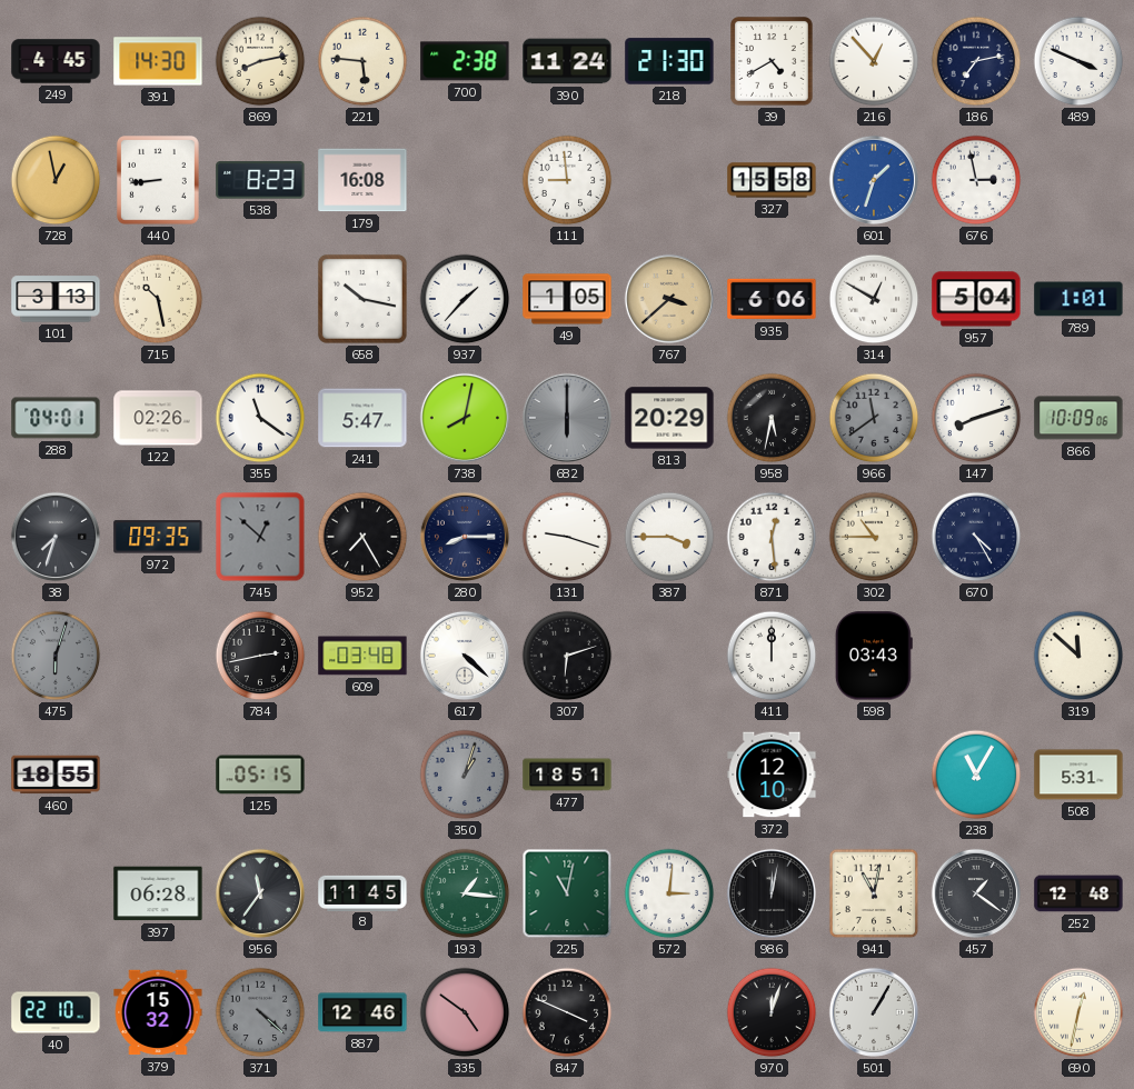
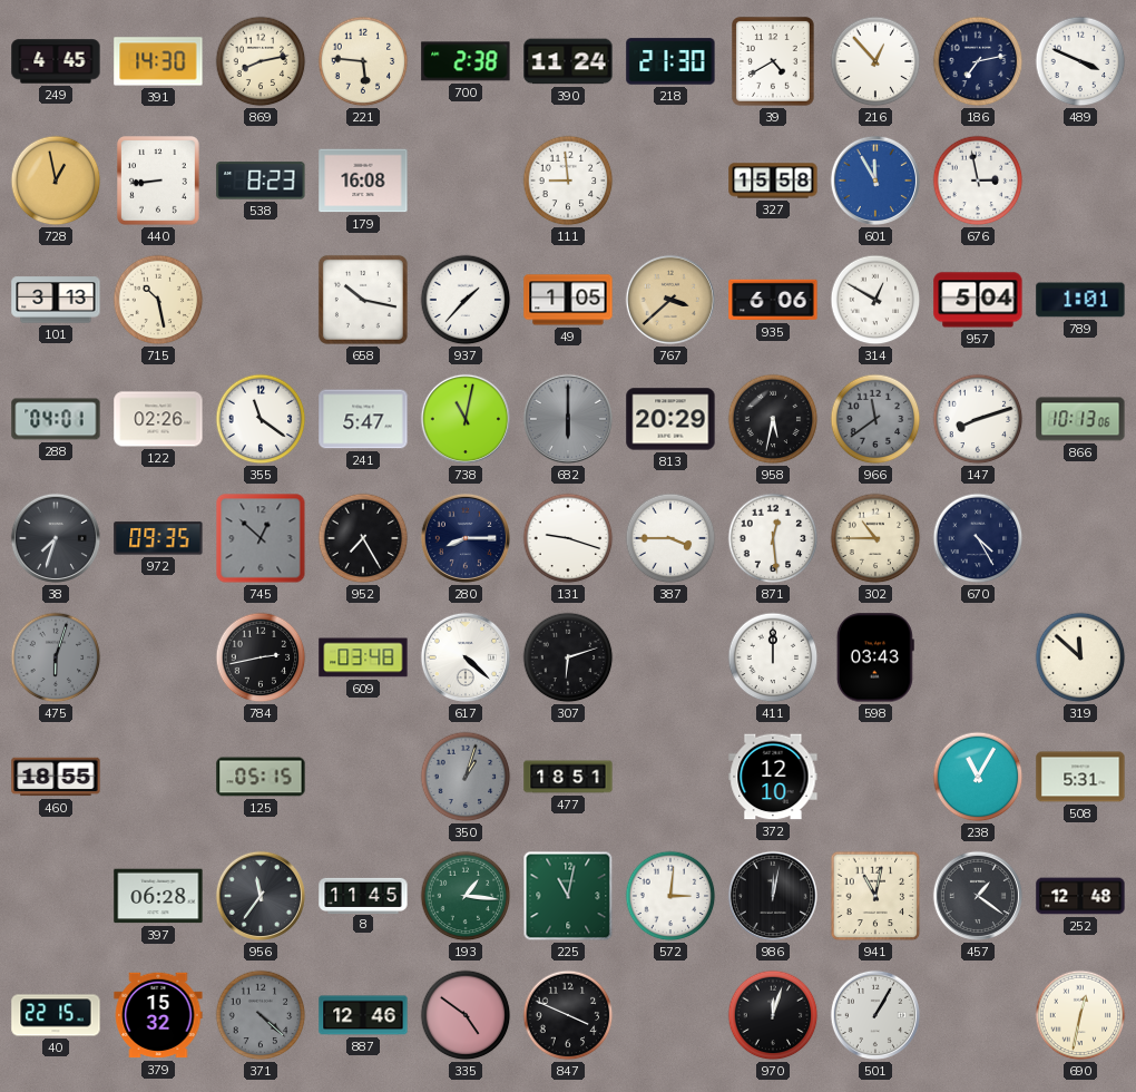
601: 1:33 -> 11:55 (875, 181)
738: 8:02 -> 11:02 (466, 419)
866: 10:09 -> 10:13 (1080, 419)
40: 22:10 -> 22:15 (56, 1015)
